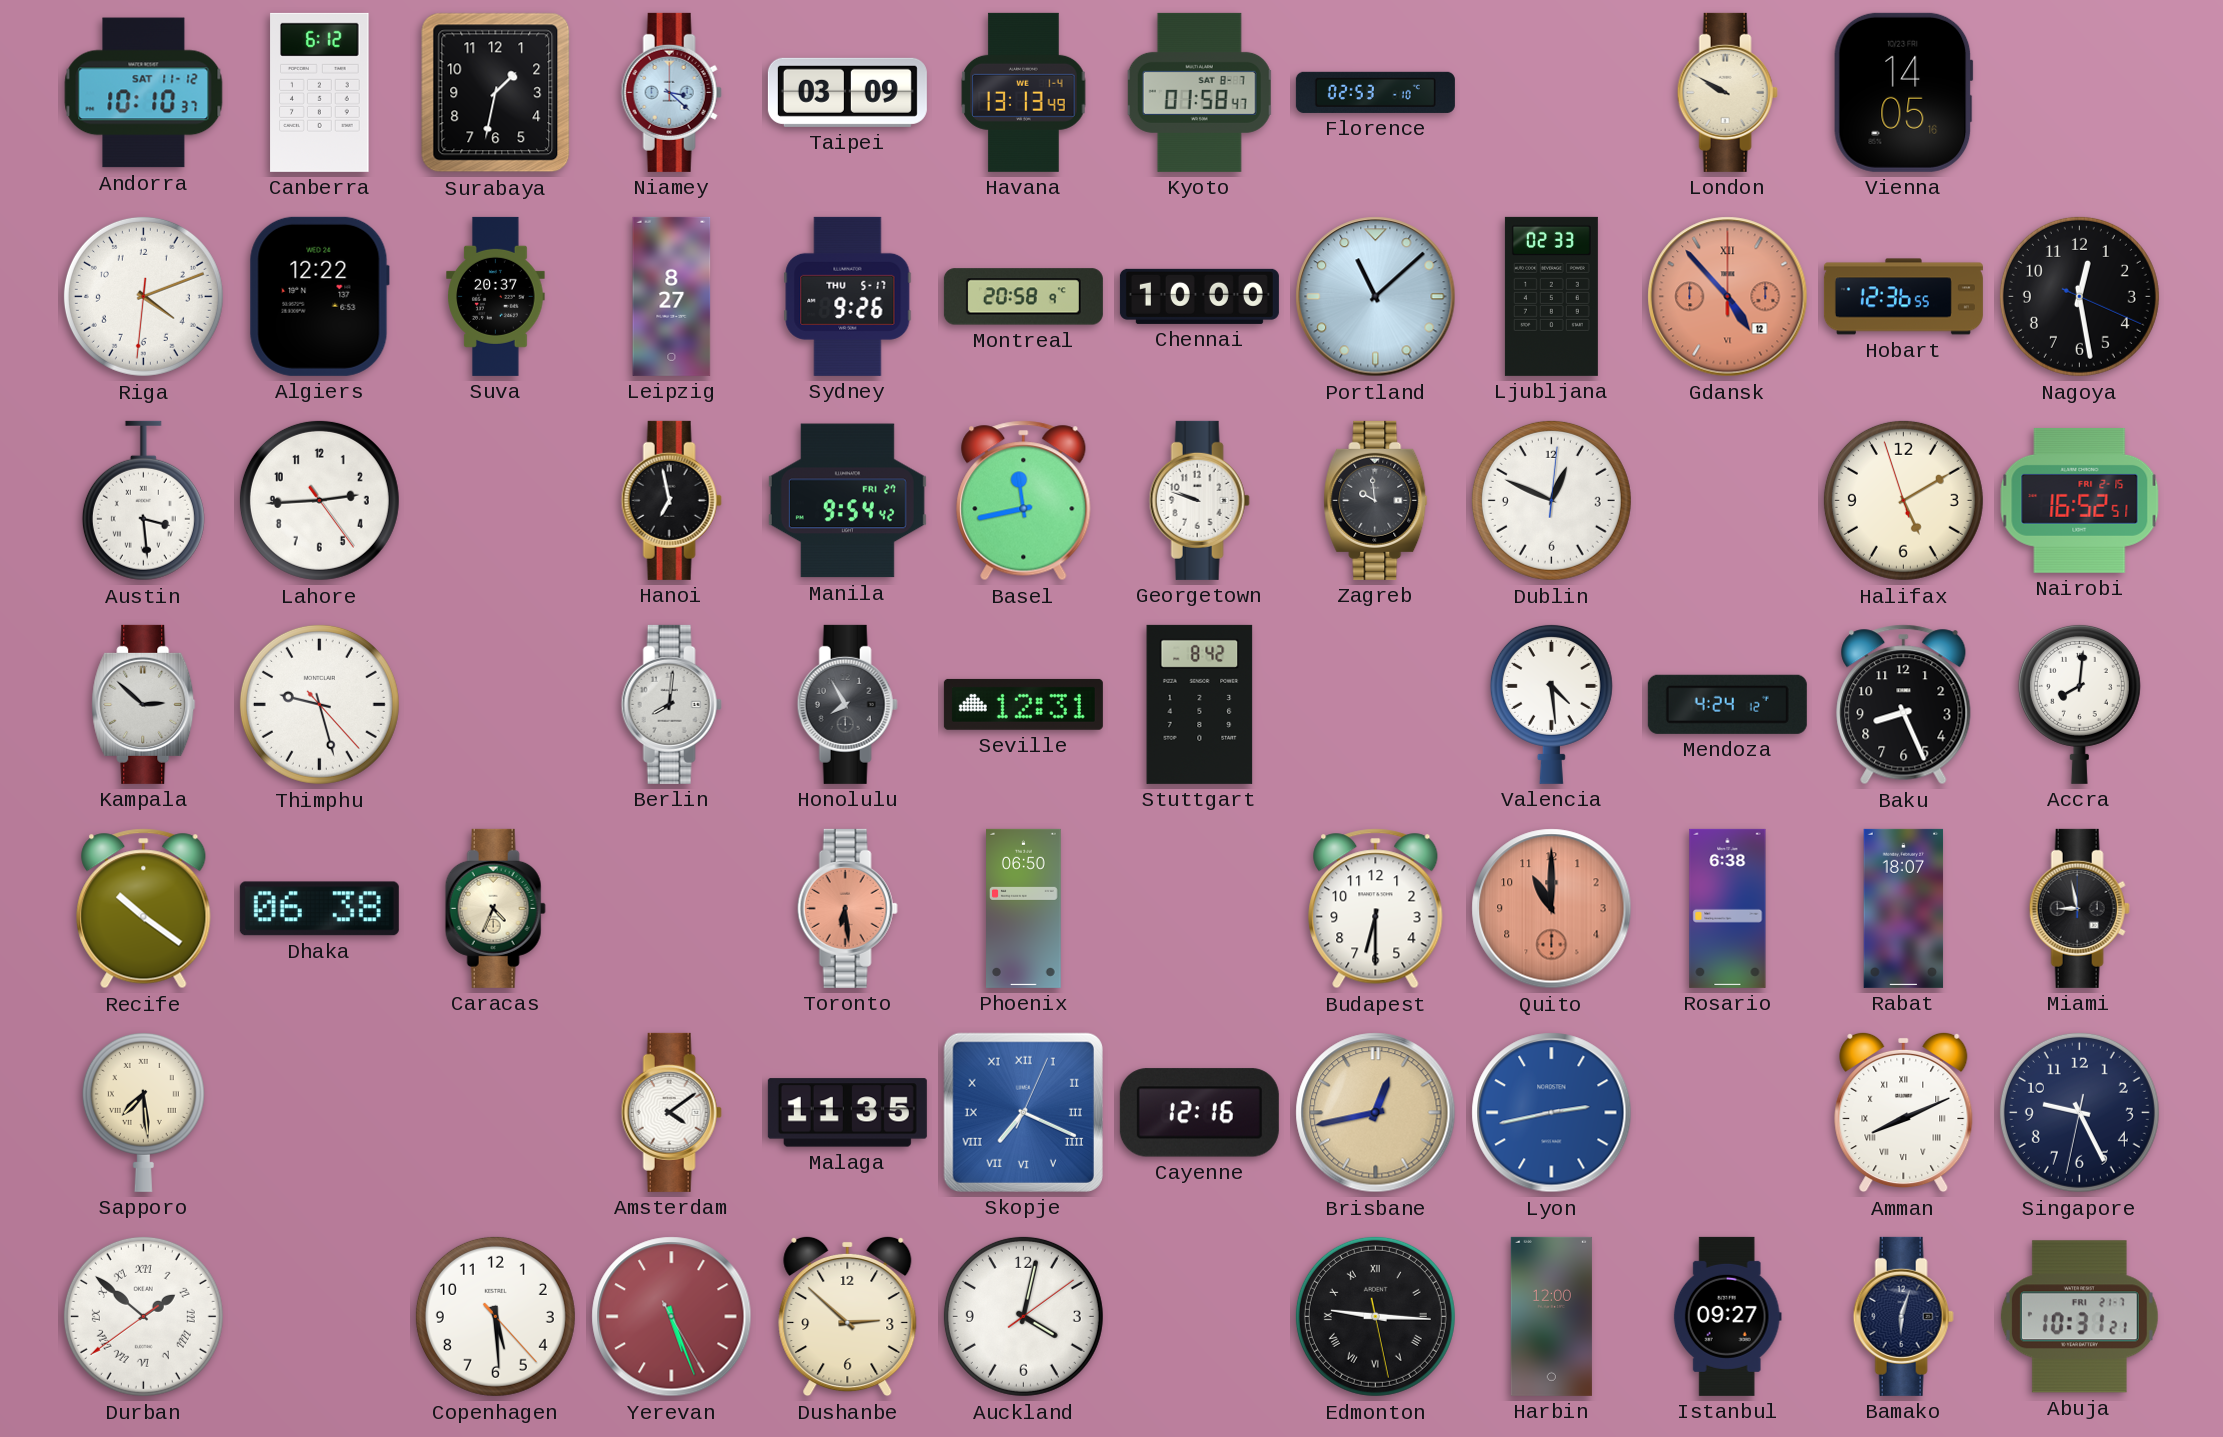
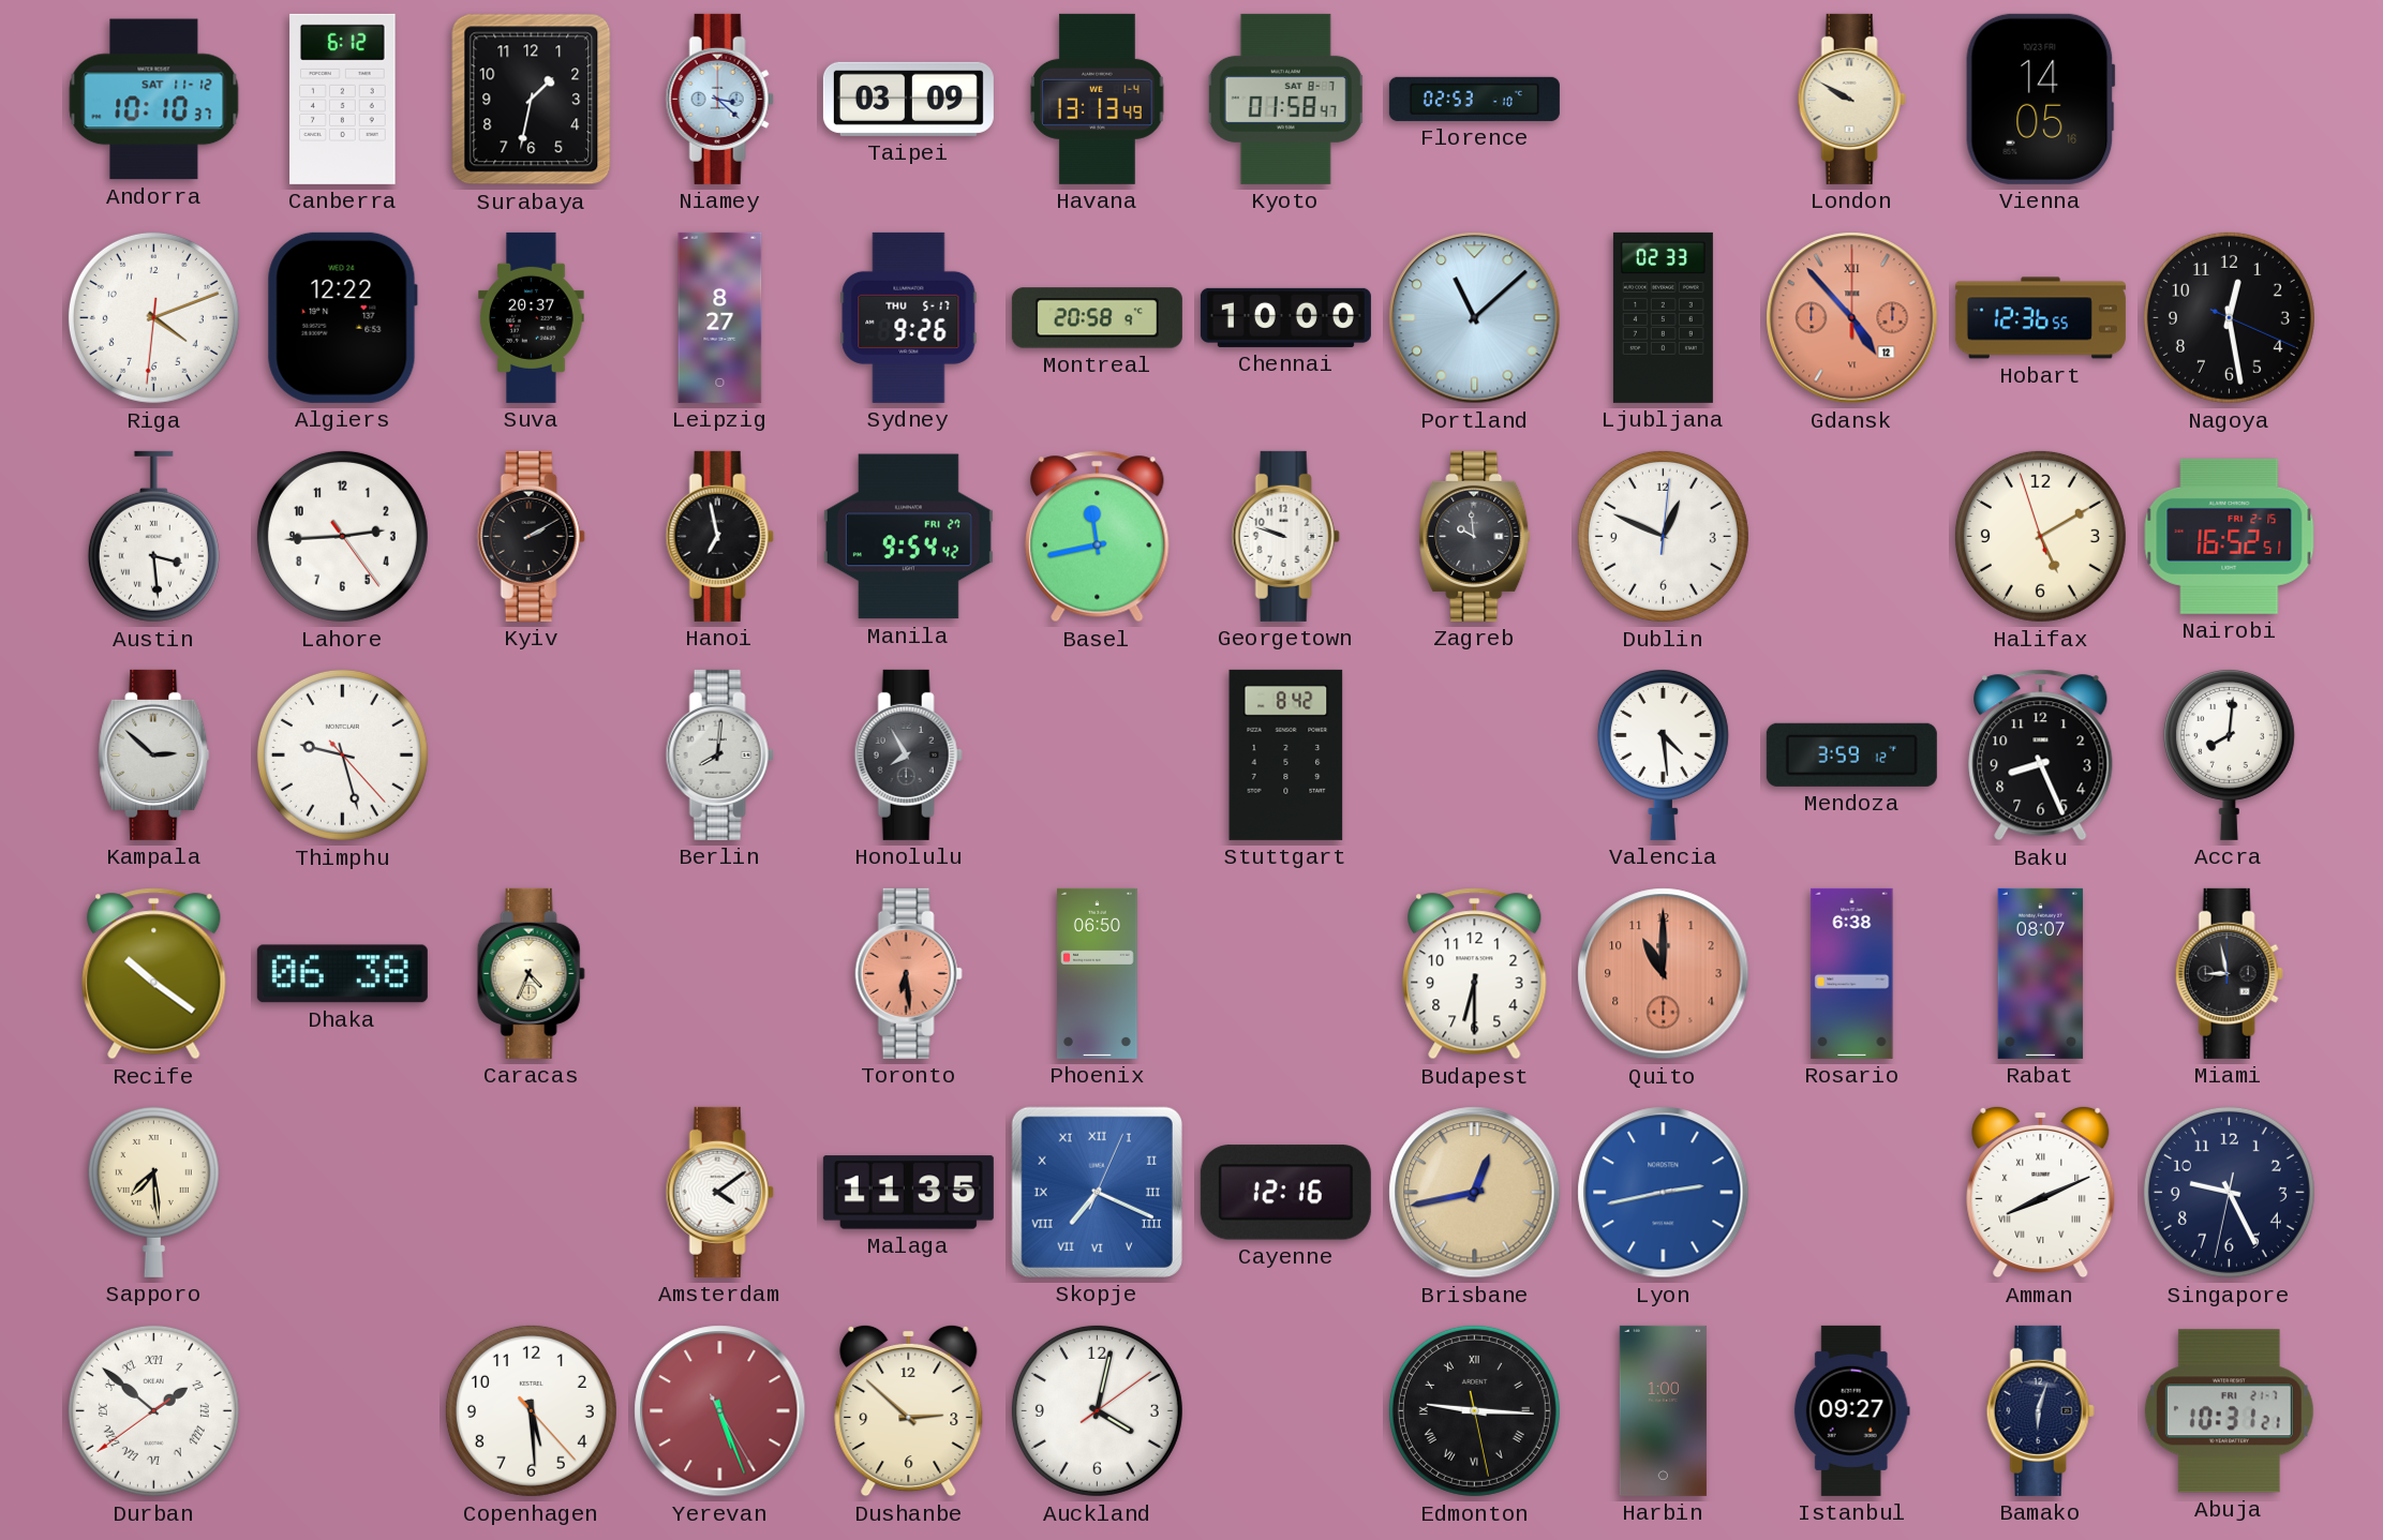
Kyiv: none -> 2:10 (531, 536)
Seville: 12:31 -> none (1023, 704)
Mendoza: 4:24 -> 3:59 (1851, 754)
Rabat: 18:07 -> 08:07 (2041, 973)
Harbin: 12:00 -> 1:00 (1663, 1410)
